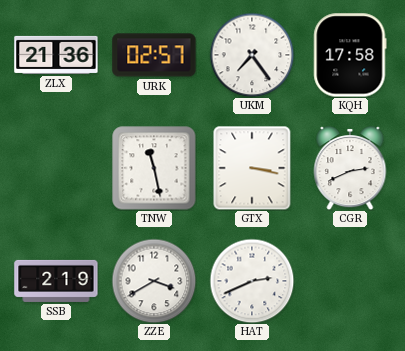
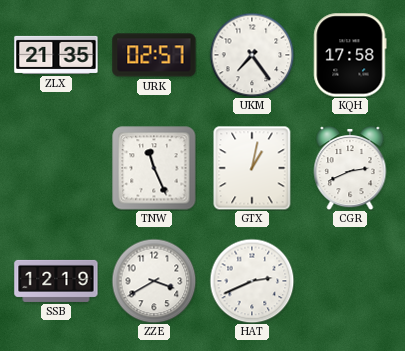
ZLX: 21:36 -> 21:35 (56, 55)
TNW: 11:28 -> 11:26 (154, 168)
GTX: 3:17 -> 1:02 (252, 168)
SSB: 2:19 -> 12:19 (56, 281)
